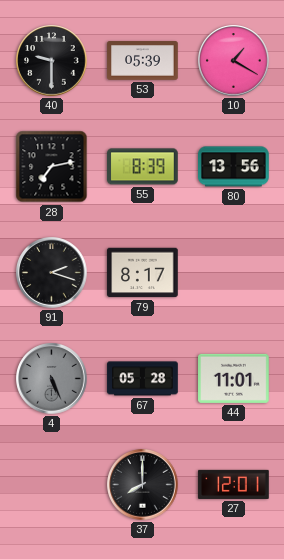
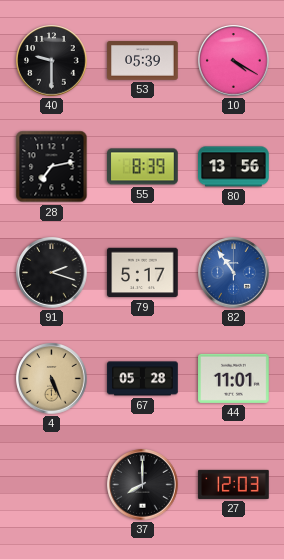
10: 1:20 -> 4:20 (234, 61)
79: 8:17 -> 5:17 (143, 273)
82: none -> 10:54 (234, 273)
4 dial: grey -> champagne (52, 379)
27: 12:01 -> 12:03 (234, 484)
